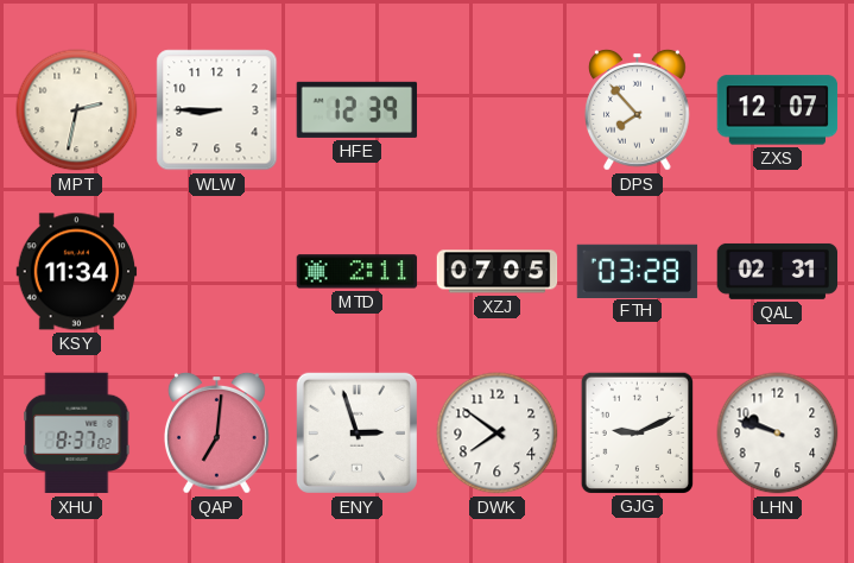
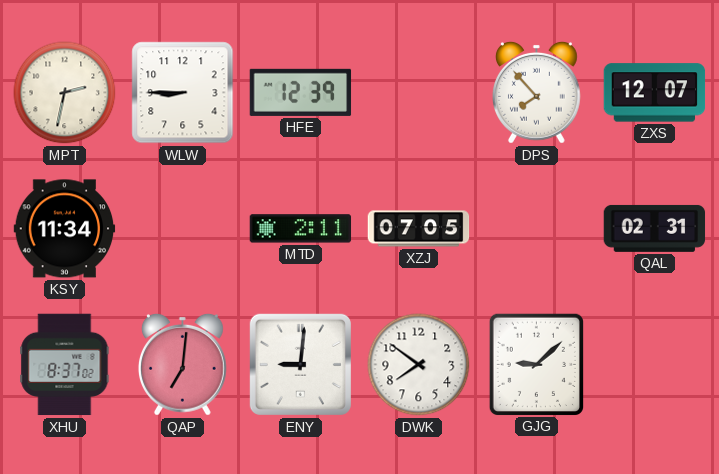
FTH: 03:28 -> none (638, 271)
ENY: 2:57 -> 9:01 (300, 364)
GJG: 9:11 -> 9:08 (536, 364)
LHN: 9:48 -> none (778, 434)
